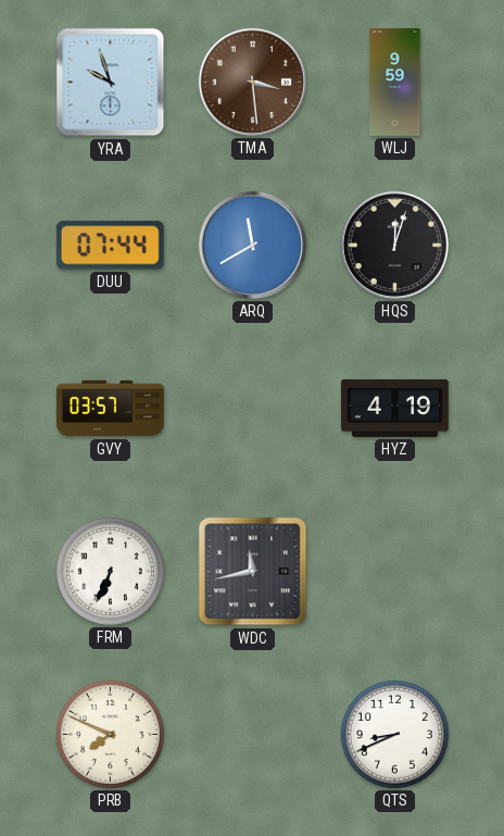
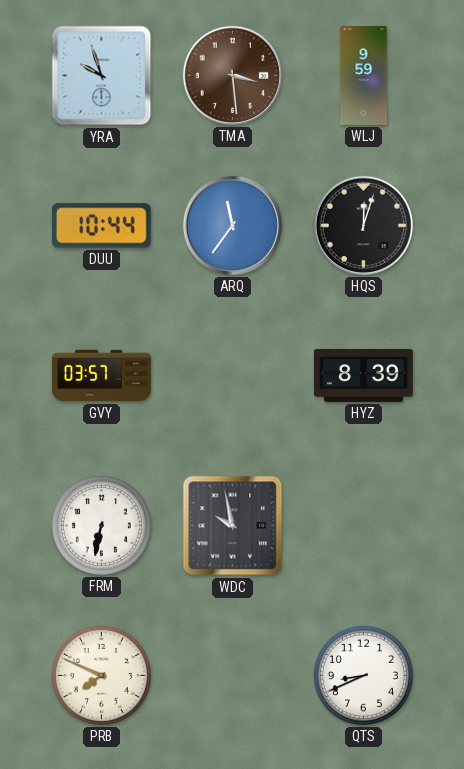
DUU: 07:44 -> 10:44 (101, 226)
ARQ: 11:40 -> 11:36 (232, 225)
HYZ: 4:19 -> 8:39 (364, 375)
FRM: 6:34 -> 6:32 (101, 525)
WDC: 11:43 -> 9:58 (233, 526)
